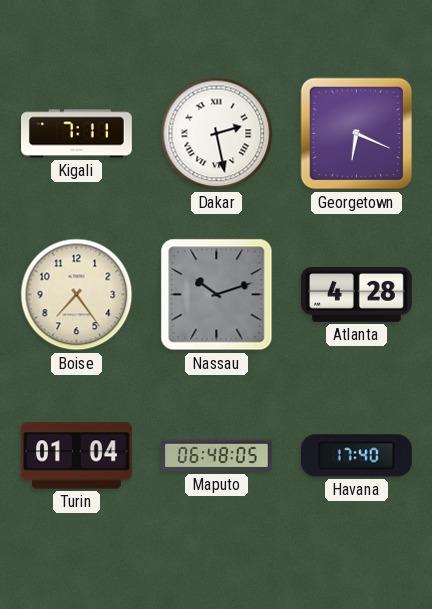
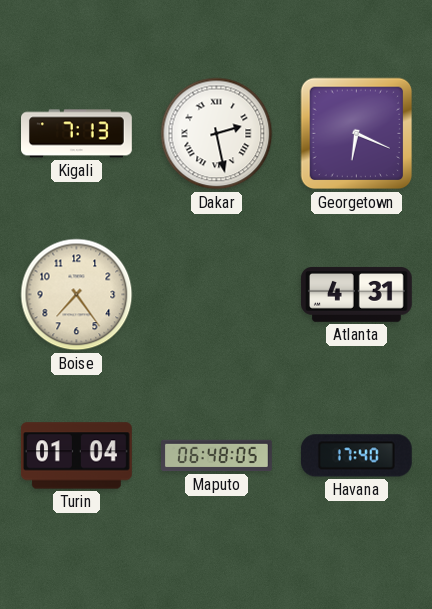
Kigali: 7:11 -> 7:13 (77, 134)
Nassau: 10:12 -> none (217, 295)
Atlanta: 4:28 -> 4:31 (356, 294)
